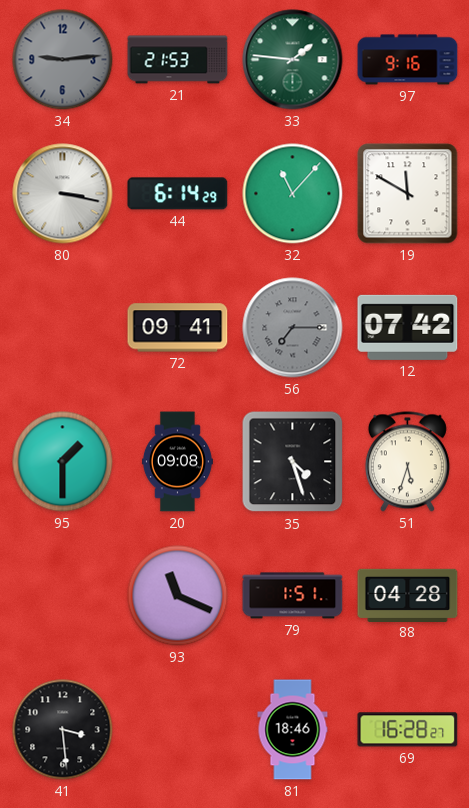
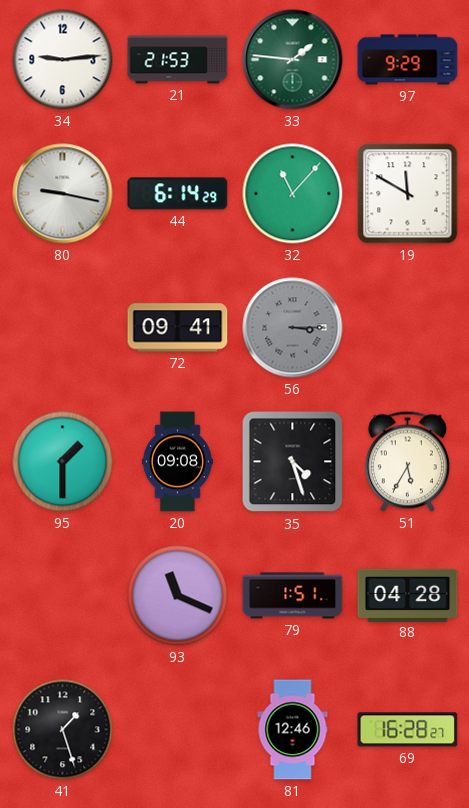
34 dial: grey -> white (63, 60)
97: 9:16 -> 9:29 (408, 60)
80: 3:17 -> 9:17 (63, 194)
56: 7:15 -> 3:15 (293, 328)
12: 07:42 -> none (408, 327)
51: 5:33 -> 5:35 (407, 462)
41: 3:29 -> 1:27 (63, 730)
81: 18:46 -> 12:46 (293, 730)
